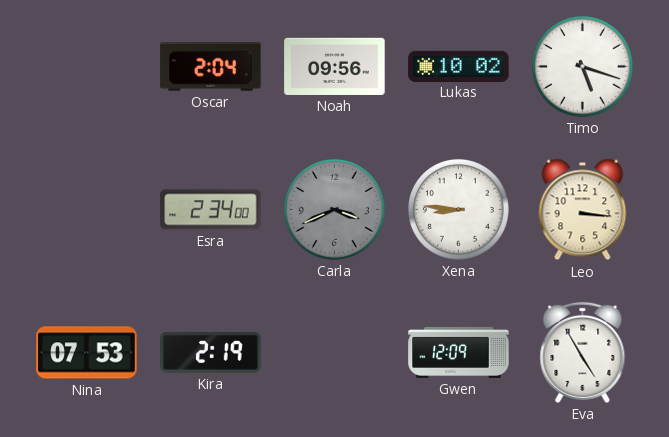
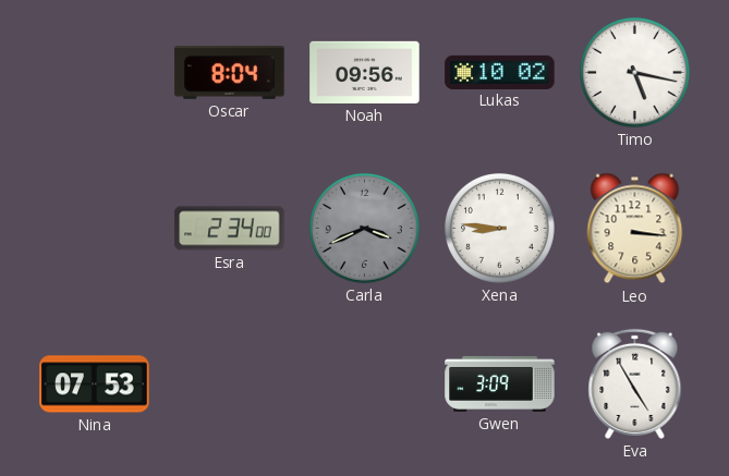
Oscar: 2:04 -> 8:04 (230, 73)
Timo: 5:18 -> 5:17 (634, 72)
Kira: 2:19 -> none (211, 353)
Gwen: 12:09 -> 3:09 (500, 383)
